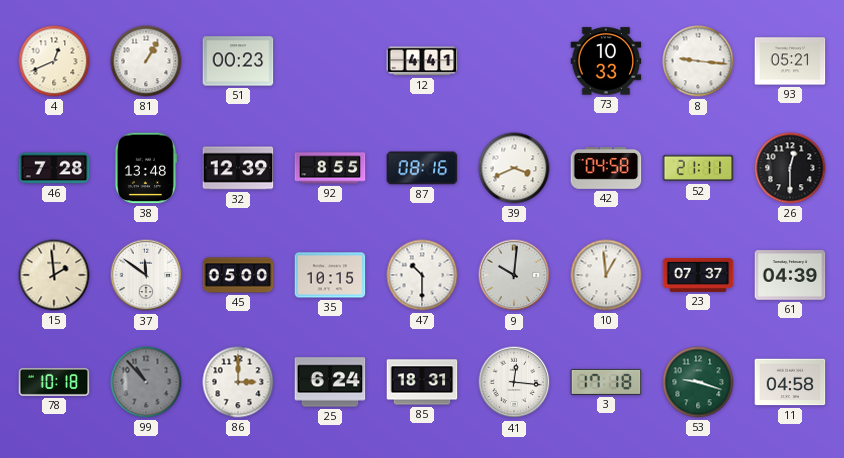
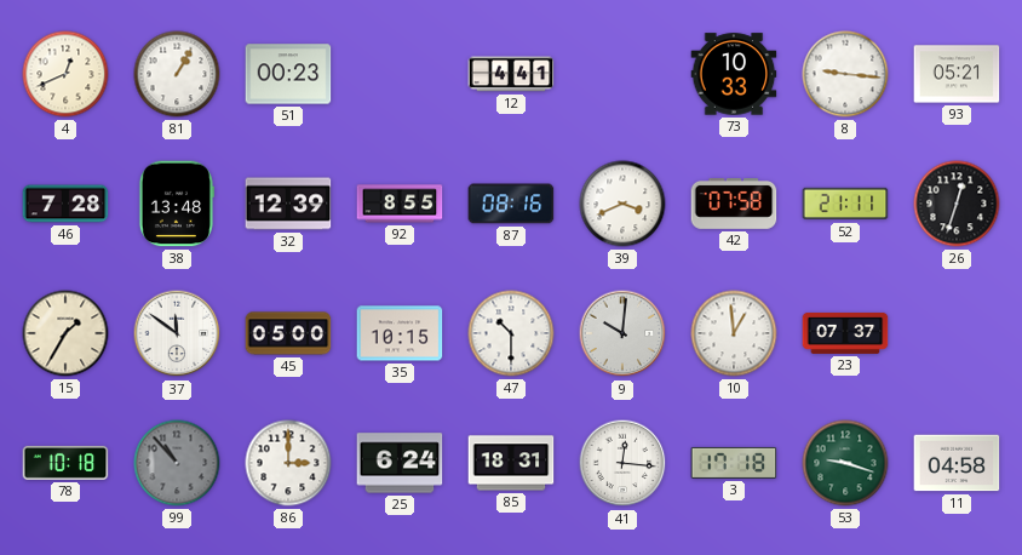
42: 04:58 -> 07:58 (734, 205)
26: 12:30 -> 12:33 (957, 204)
15: 1:59 -> 1:35 (65, 333)
61: 04:39 -> none (790, 275)
